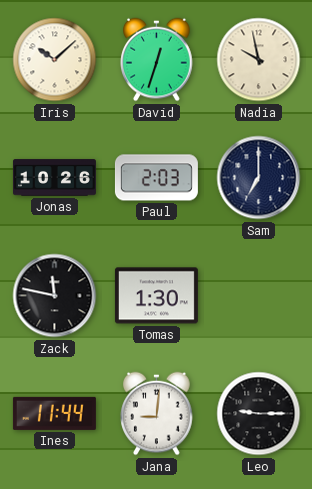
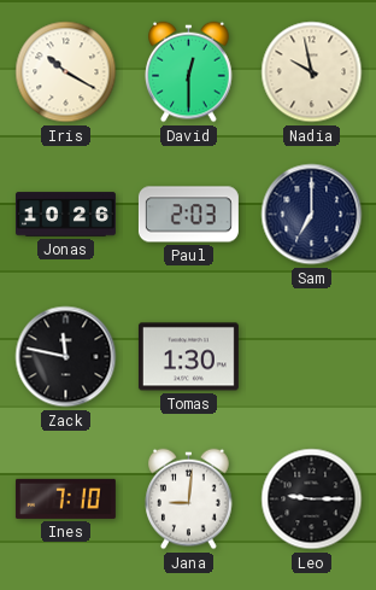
Iris: 10:08 -> 10:20 (66, 72)
David: 12:33 -> 12:30 (189, 72)
Ines: 11:44 -> 7:10 (65, 498)
